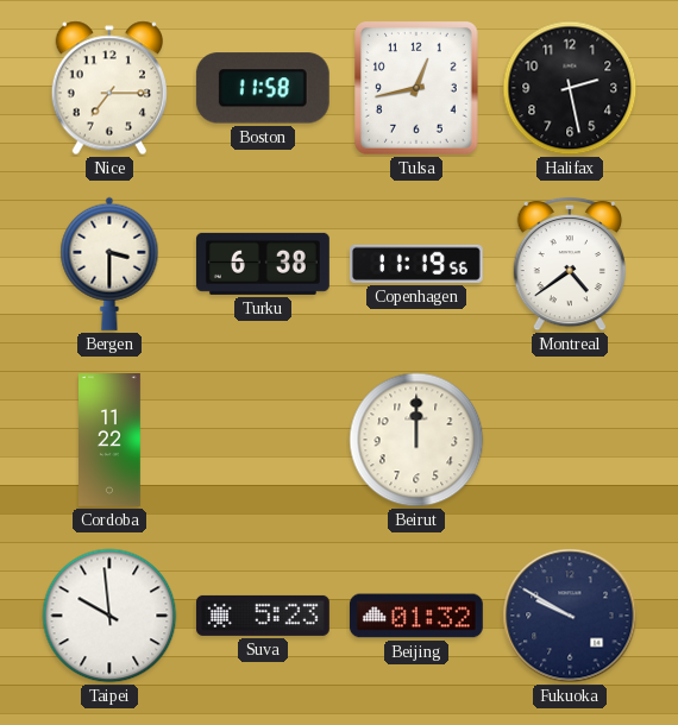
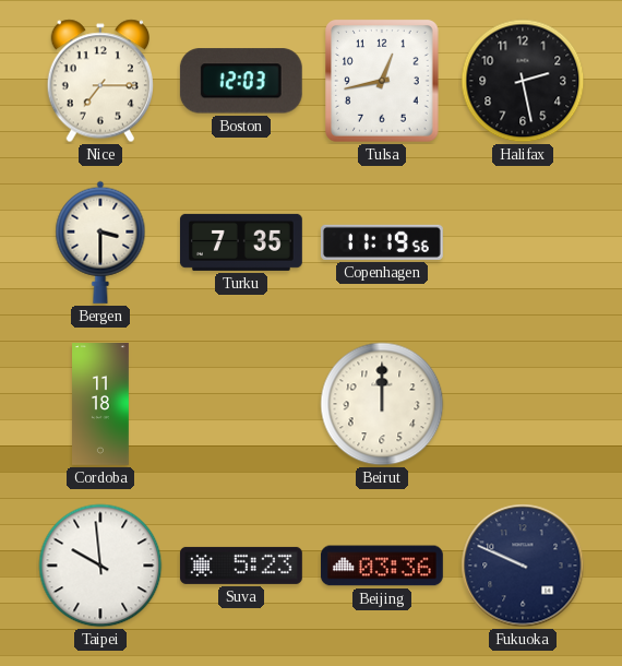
Boston: 11:58 -> 12:03 (241, 81)
Turku: 6:38 -> 7:35 (241, 242)
Montreal: 4:39 -> none (569, 264)
Cordoba: 11:22 -> 11:18 (101, 405)
Beijing: 01:32 -> 03:36 (382, 566)
Fukuoka: 9:50 -> 9:49 (523, 566)
